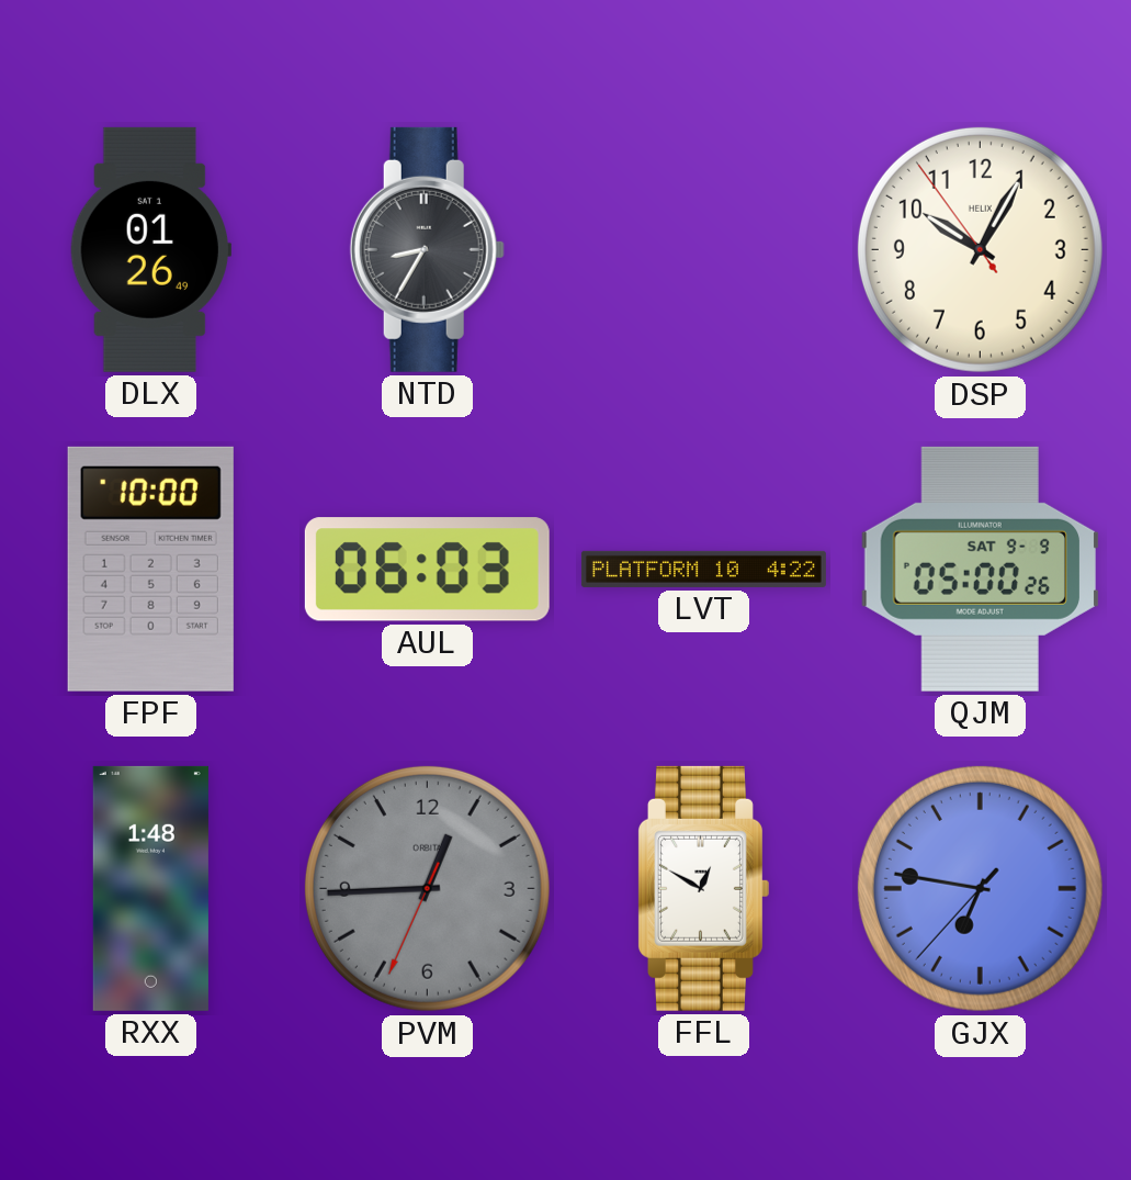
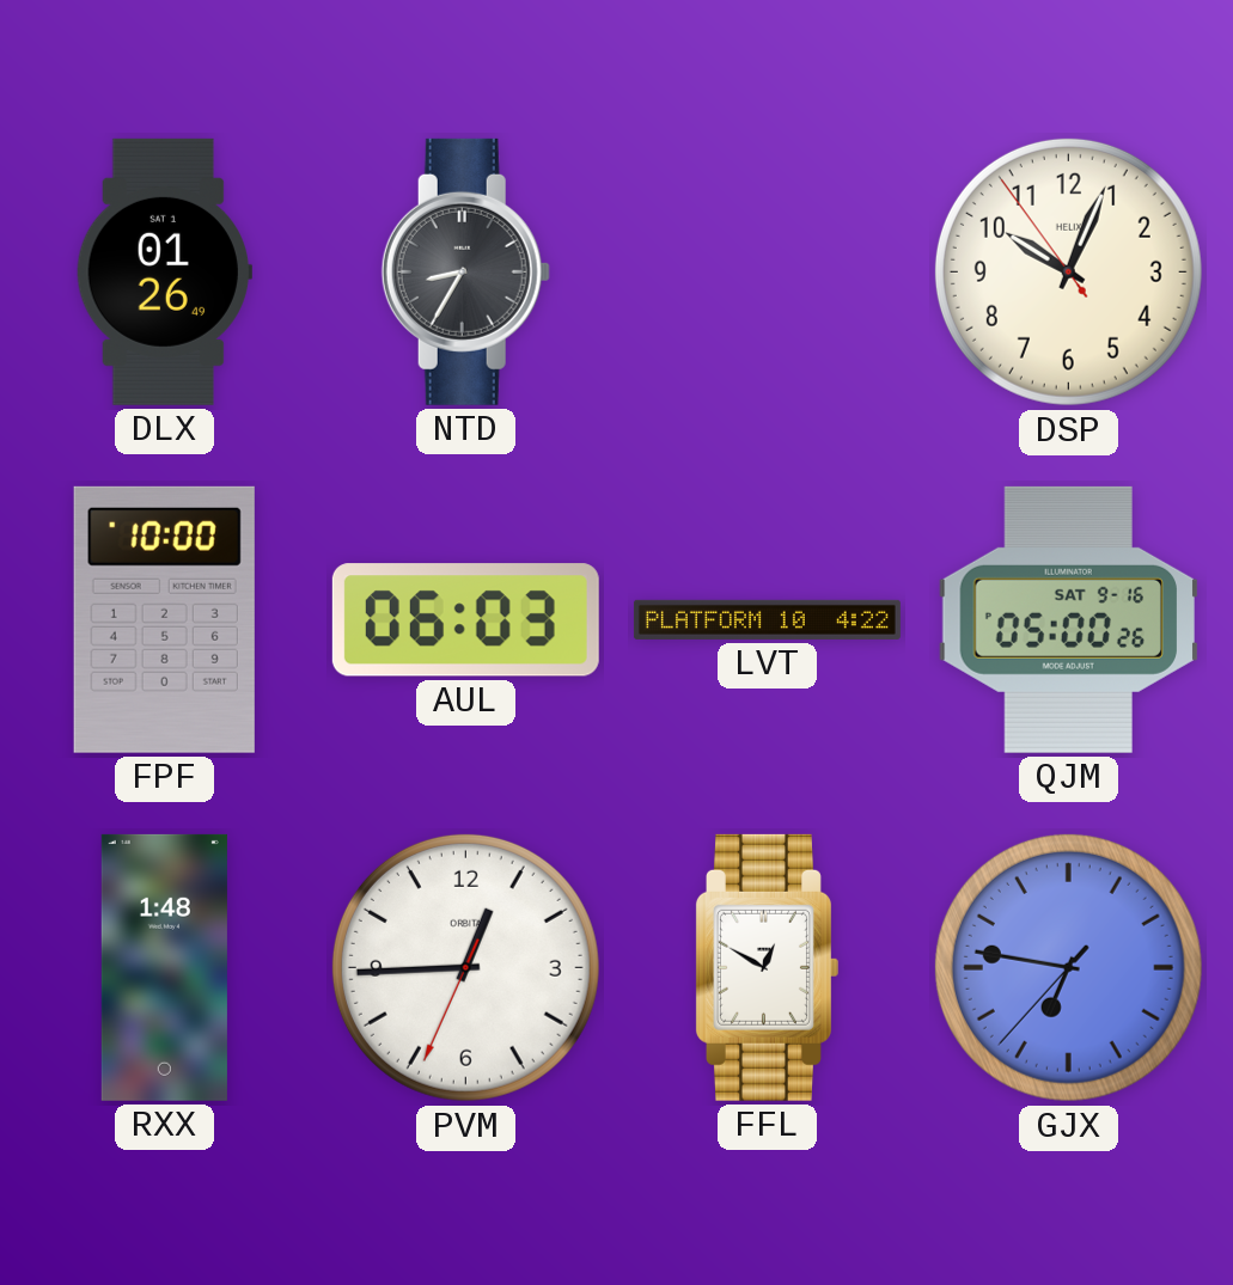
DSP: 10:04 -> 10:03 (1068, 271)
QJM date: SAT 9-9 -> SAT 9-16 (1068, 619)
PVM dial: grey -> white (465, 967)
